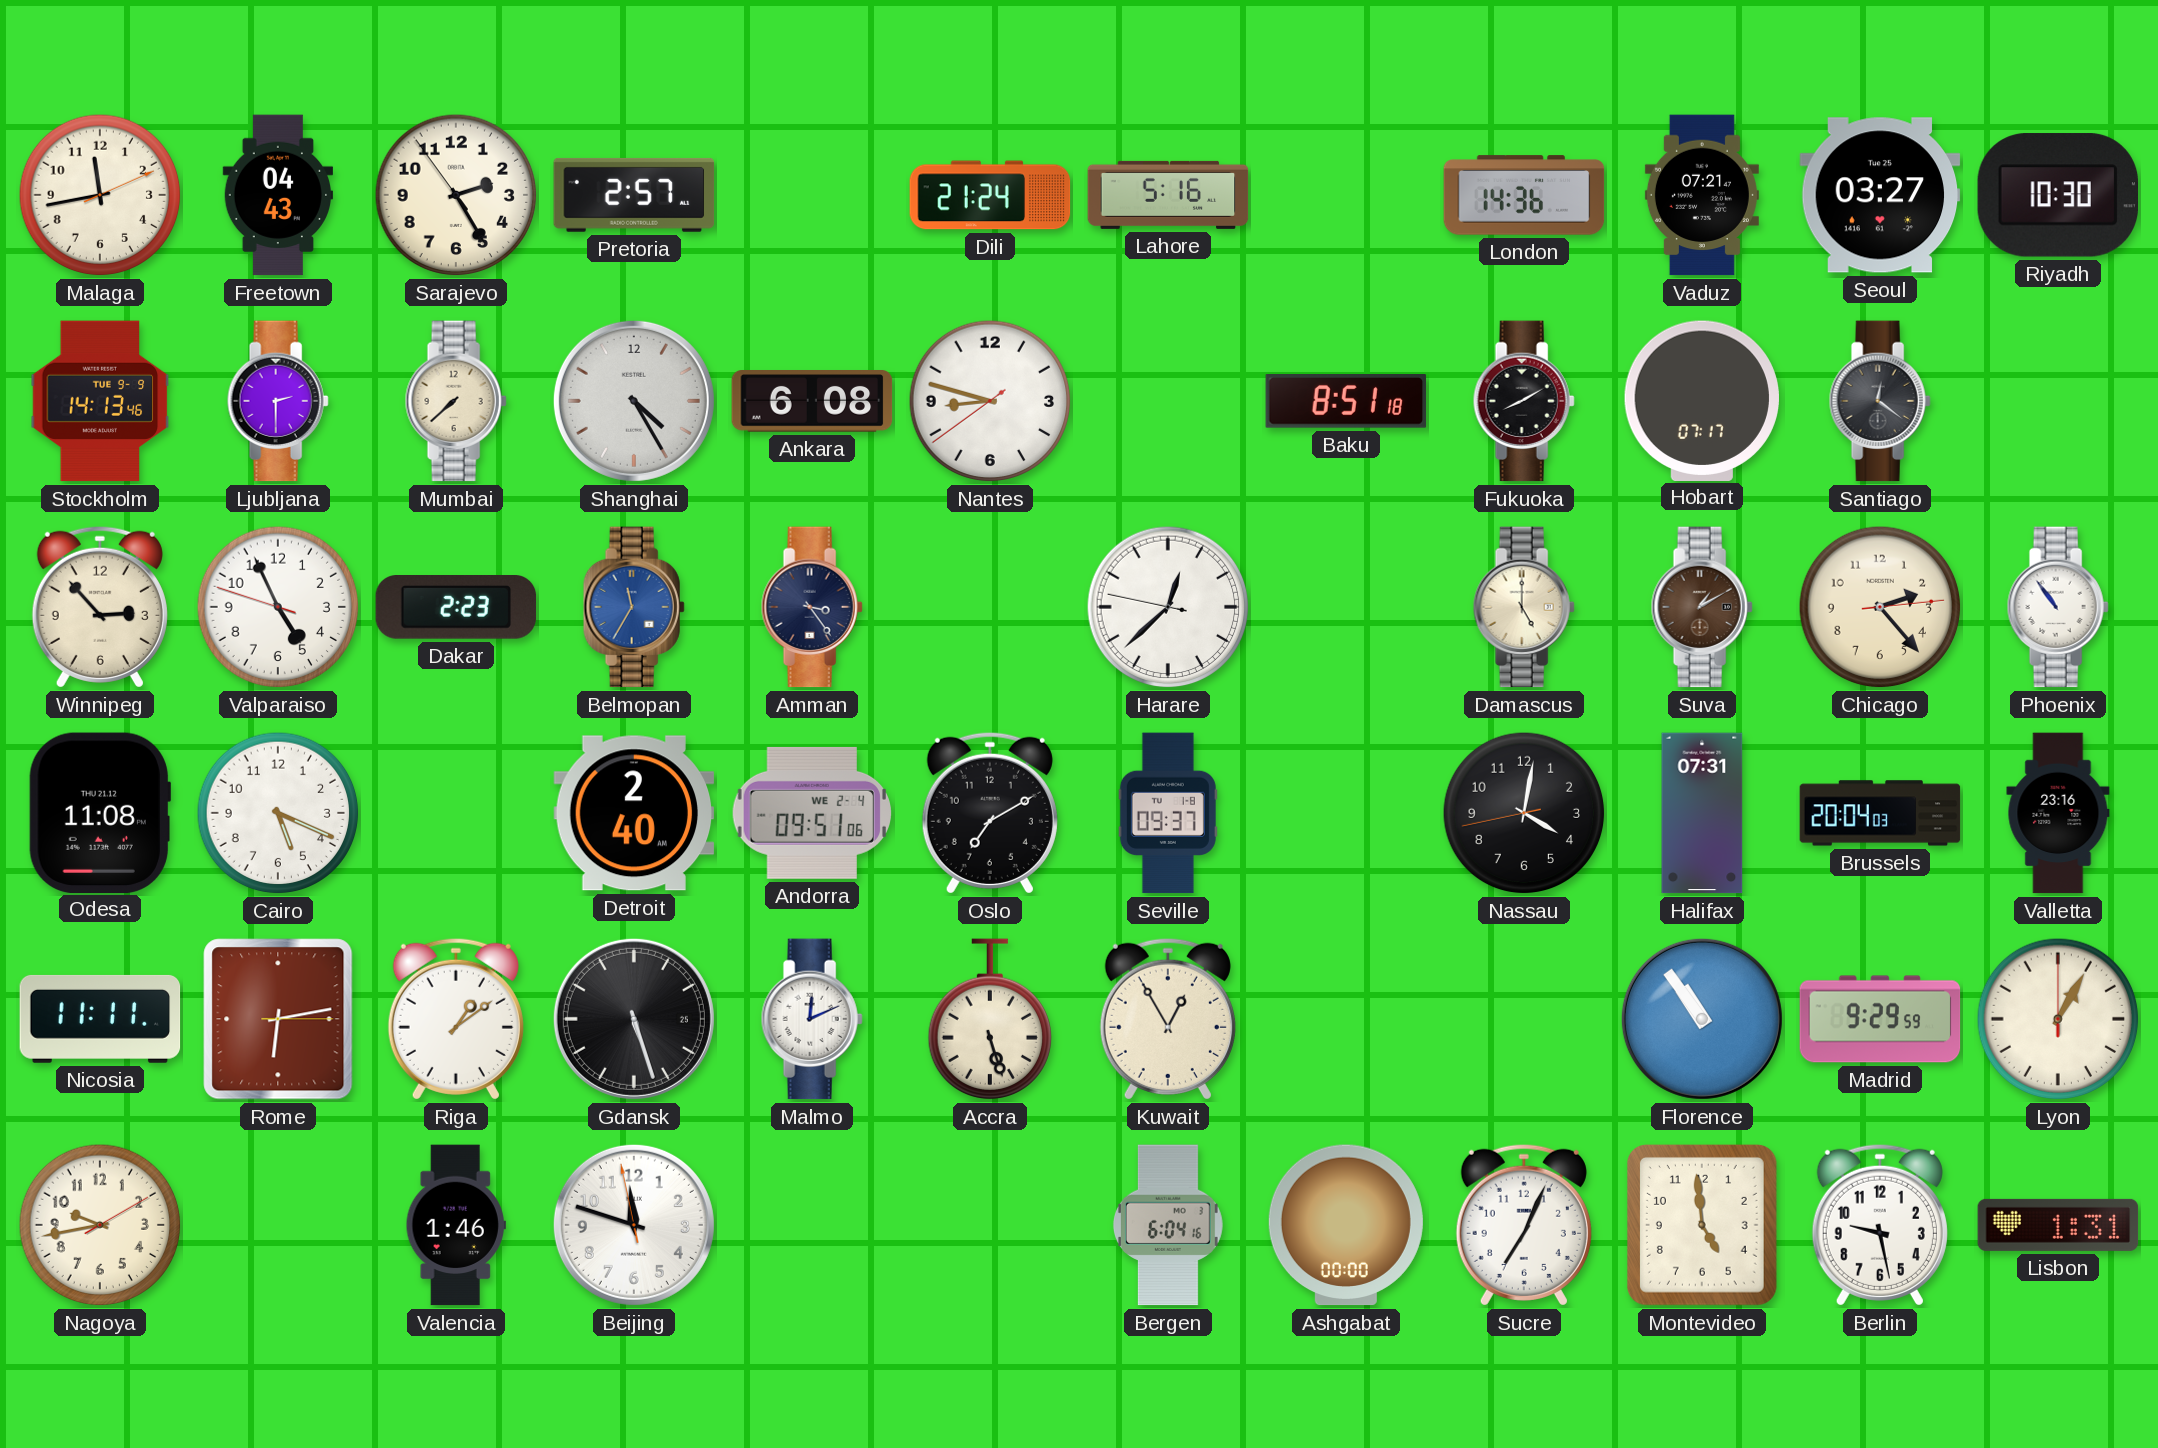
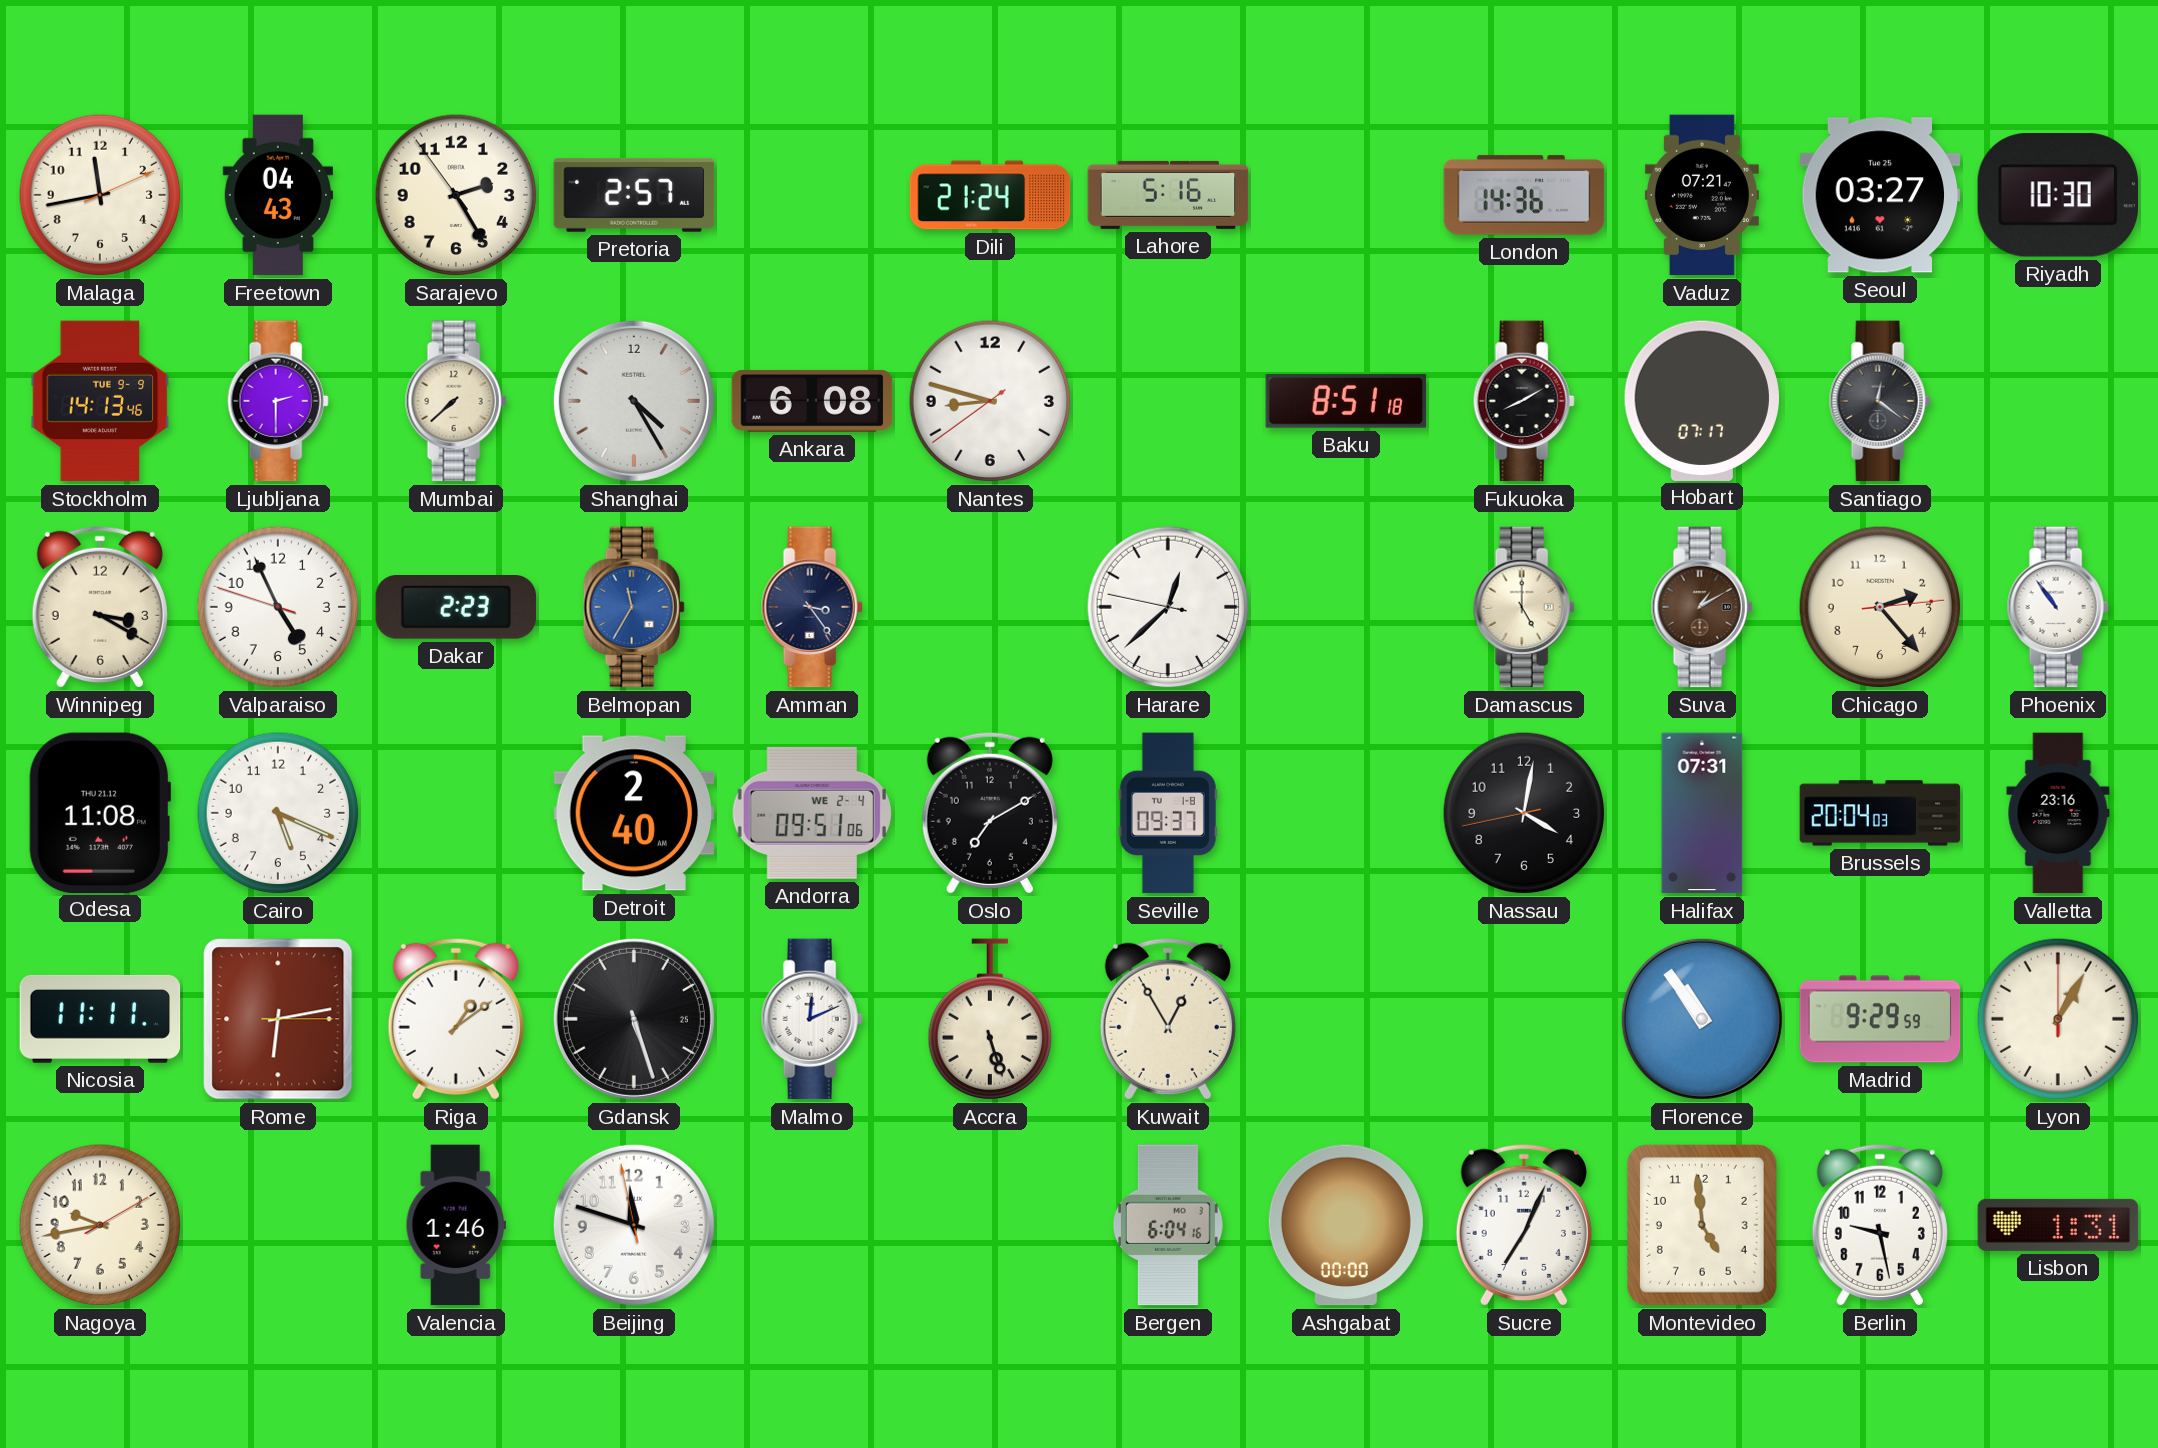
Winnipeg: 2:53 -> 3:20 (100, 607)
